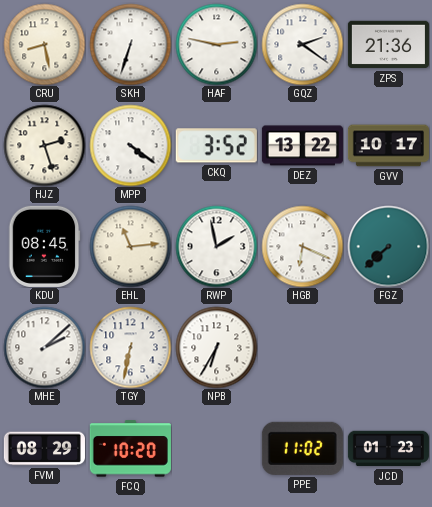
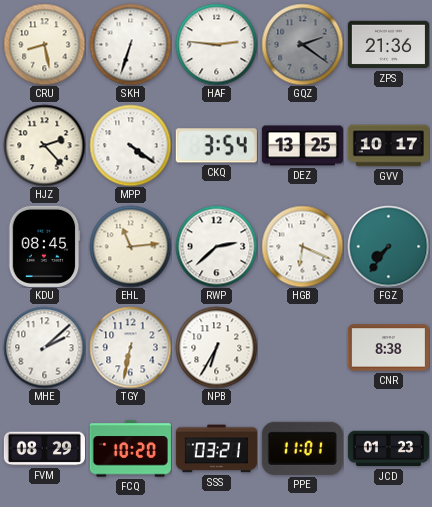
HAF: 2:47 -> 2:46 (216, 44)
GQZ dial: white -> grey (302, 44)
HJZ: 2:27 -> 2:23 (44, 145)
CKQ: 3:52 -> 3:54 (216, 146)
DEZ: 13:22 -> 13:25 (302, 146)
RWP: 1:58 -> 2:38 (216, 246)
FGZ: 7:38 -> 7:36 (388, 246)
CNR: none -> 8:38 (388, 348)
SSS: none -> 03:21 (216, 449)
PPE: 11:02 -> 11:01 (302, 448)
